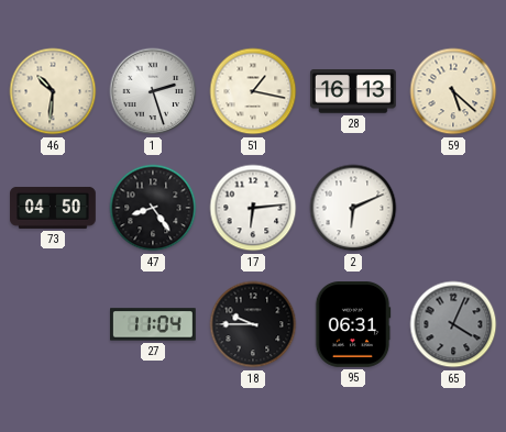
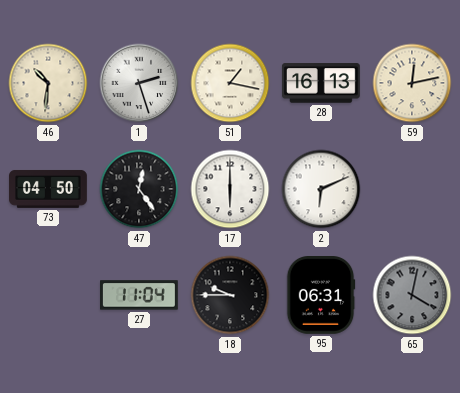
59: 5:22 -> 12:13 (412, 83)
47: 8:24 -> 12:24 (139, 189)
17: 6:14 -> 6:00 (230, 189)
65: 4:04 -> 4:02 (412, 295)
